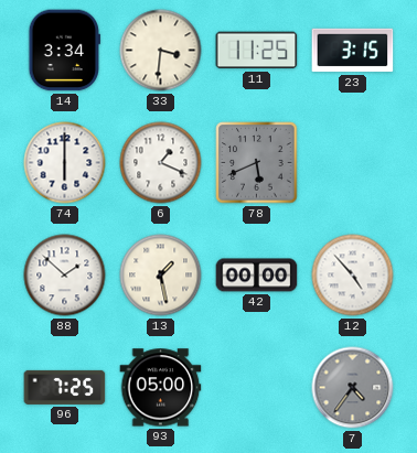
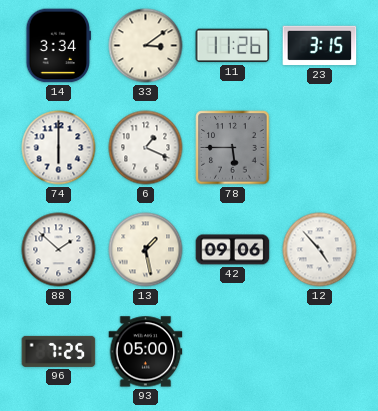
33: 3:31 -> 3:09 (146, 46)
11: 11:25 -> 11:26 (233, 46)
78: 5:41 -> 5:45 (233, 148)
42: 00:00 -> 09:06 (233, 250)
7: 4:36 -> none (353, 388)
